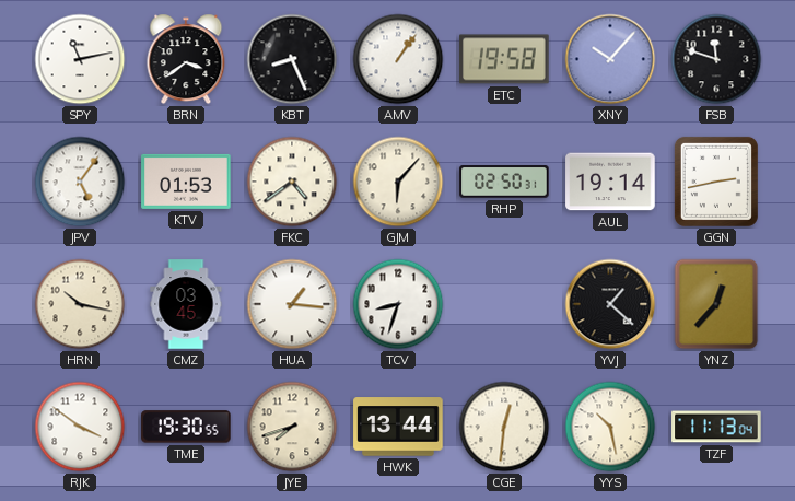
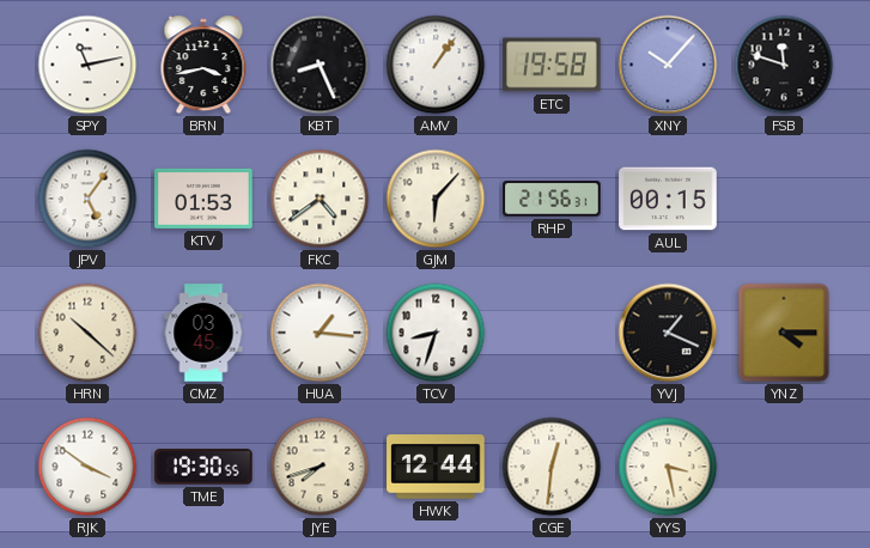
BRN: 3:39 -> 3:43 (203, 65)
RHP: 02:50 -> 21:56 (552, 199)
AUL: 19:14 -> 00:15 (668, 199)
GGN: 2:43 -> none (716, 182)
HRN: 10:17 -> 10:22 (87, 333)
YVJ: 1:22 -> 1:19 (668, 333)
YNZ: 12:37 -> 4:15 (784, 333)
HWK: 13:44 -> 12:44 (436, 467)
YYS: 10:28 -> 3:28 (668, 467)
TZF: 11:13 -> none (716, 427)
